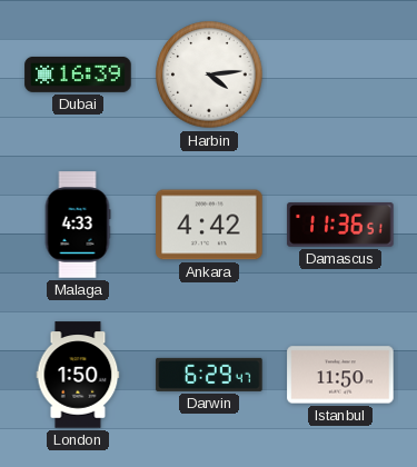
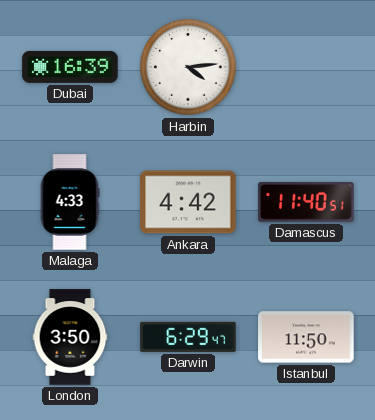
Damascus: 11:36 -> 11:40 (306, 203)
London: 1:50 -> 3:50 (70, 337)
